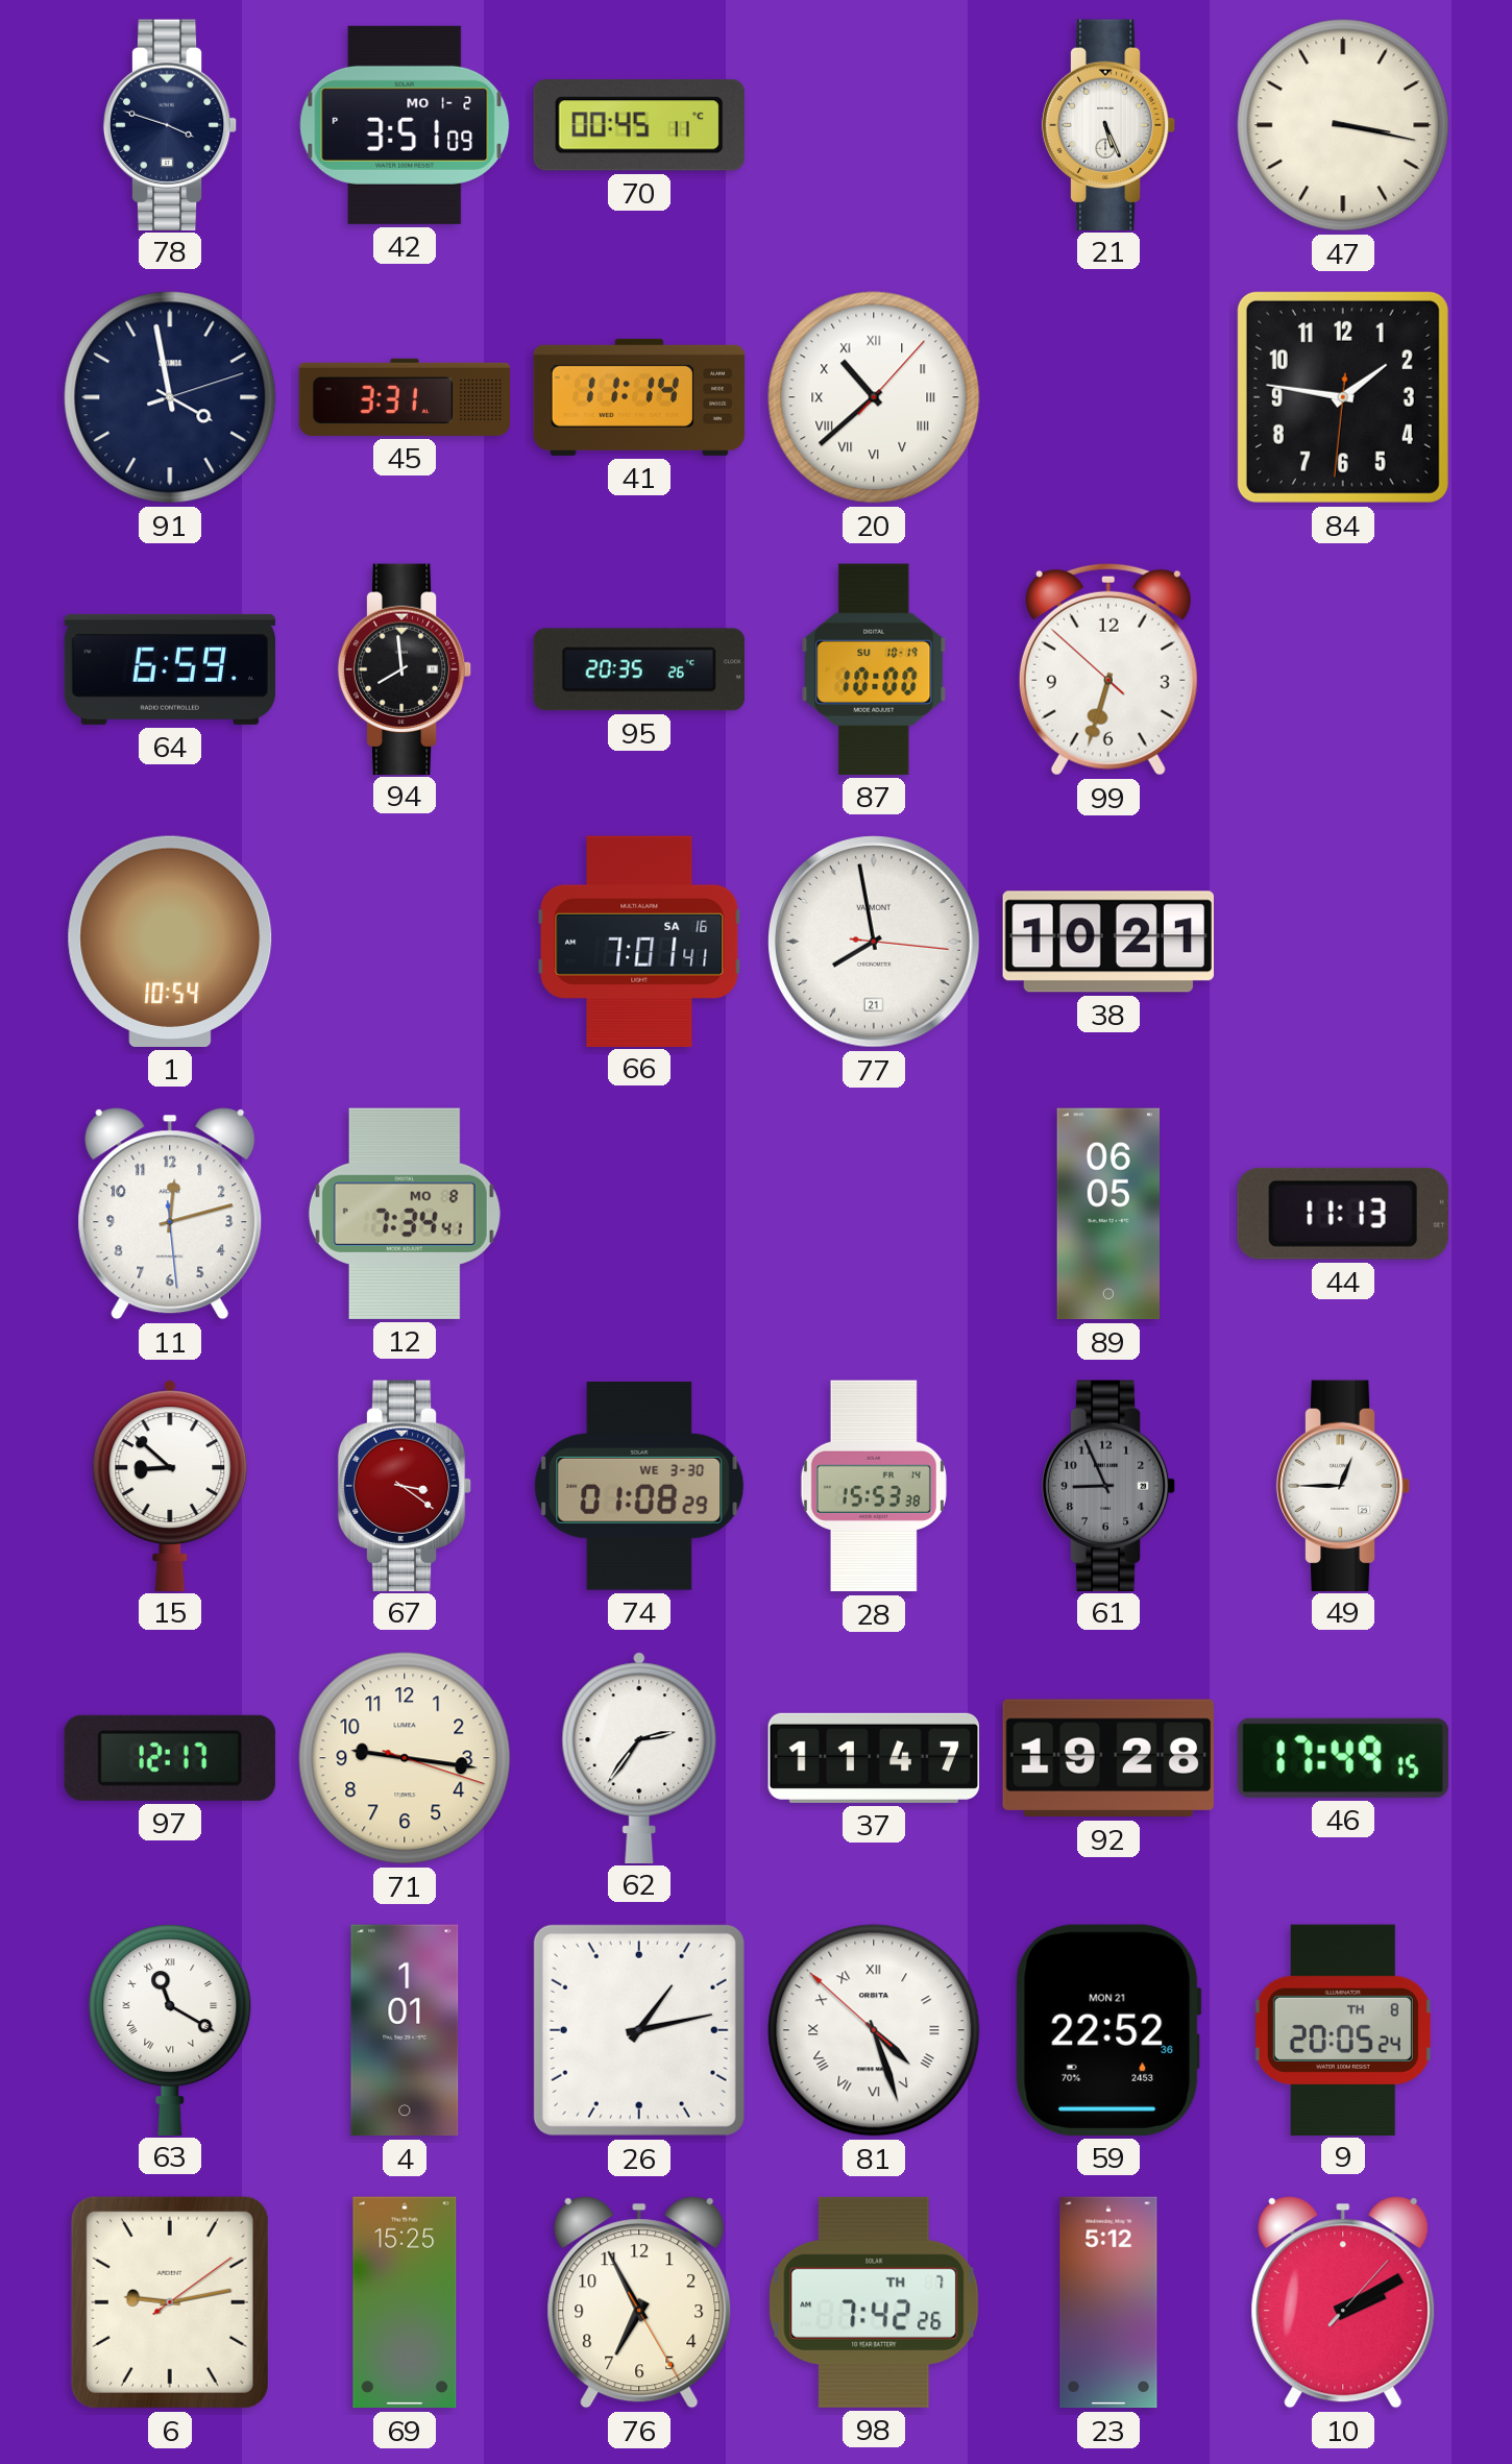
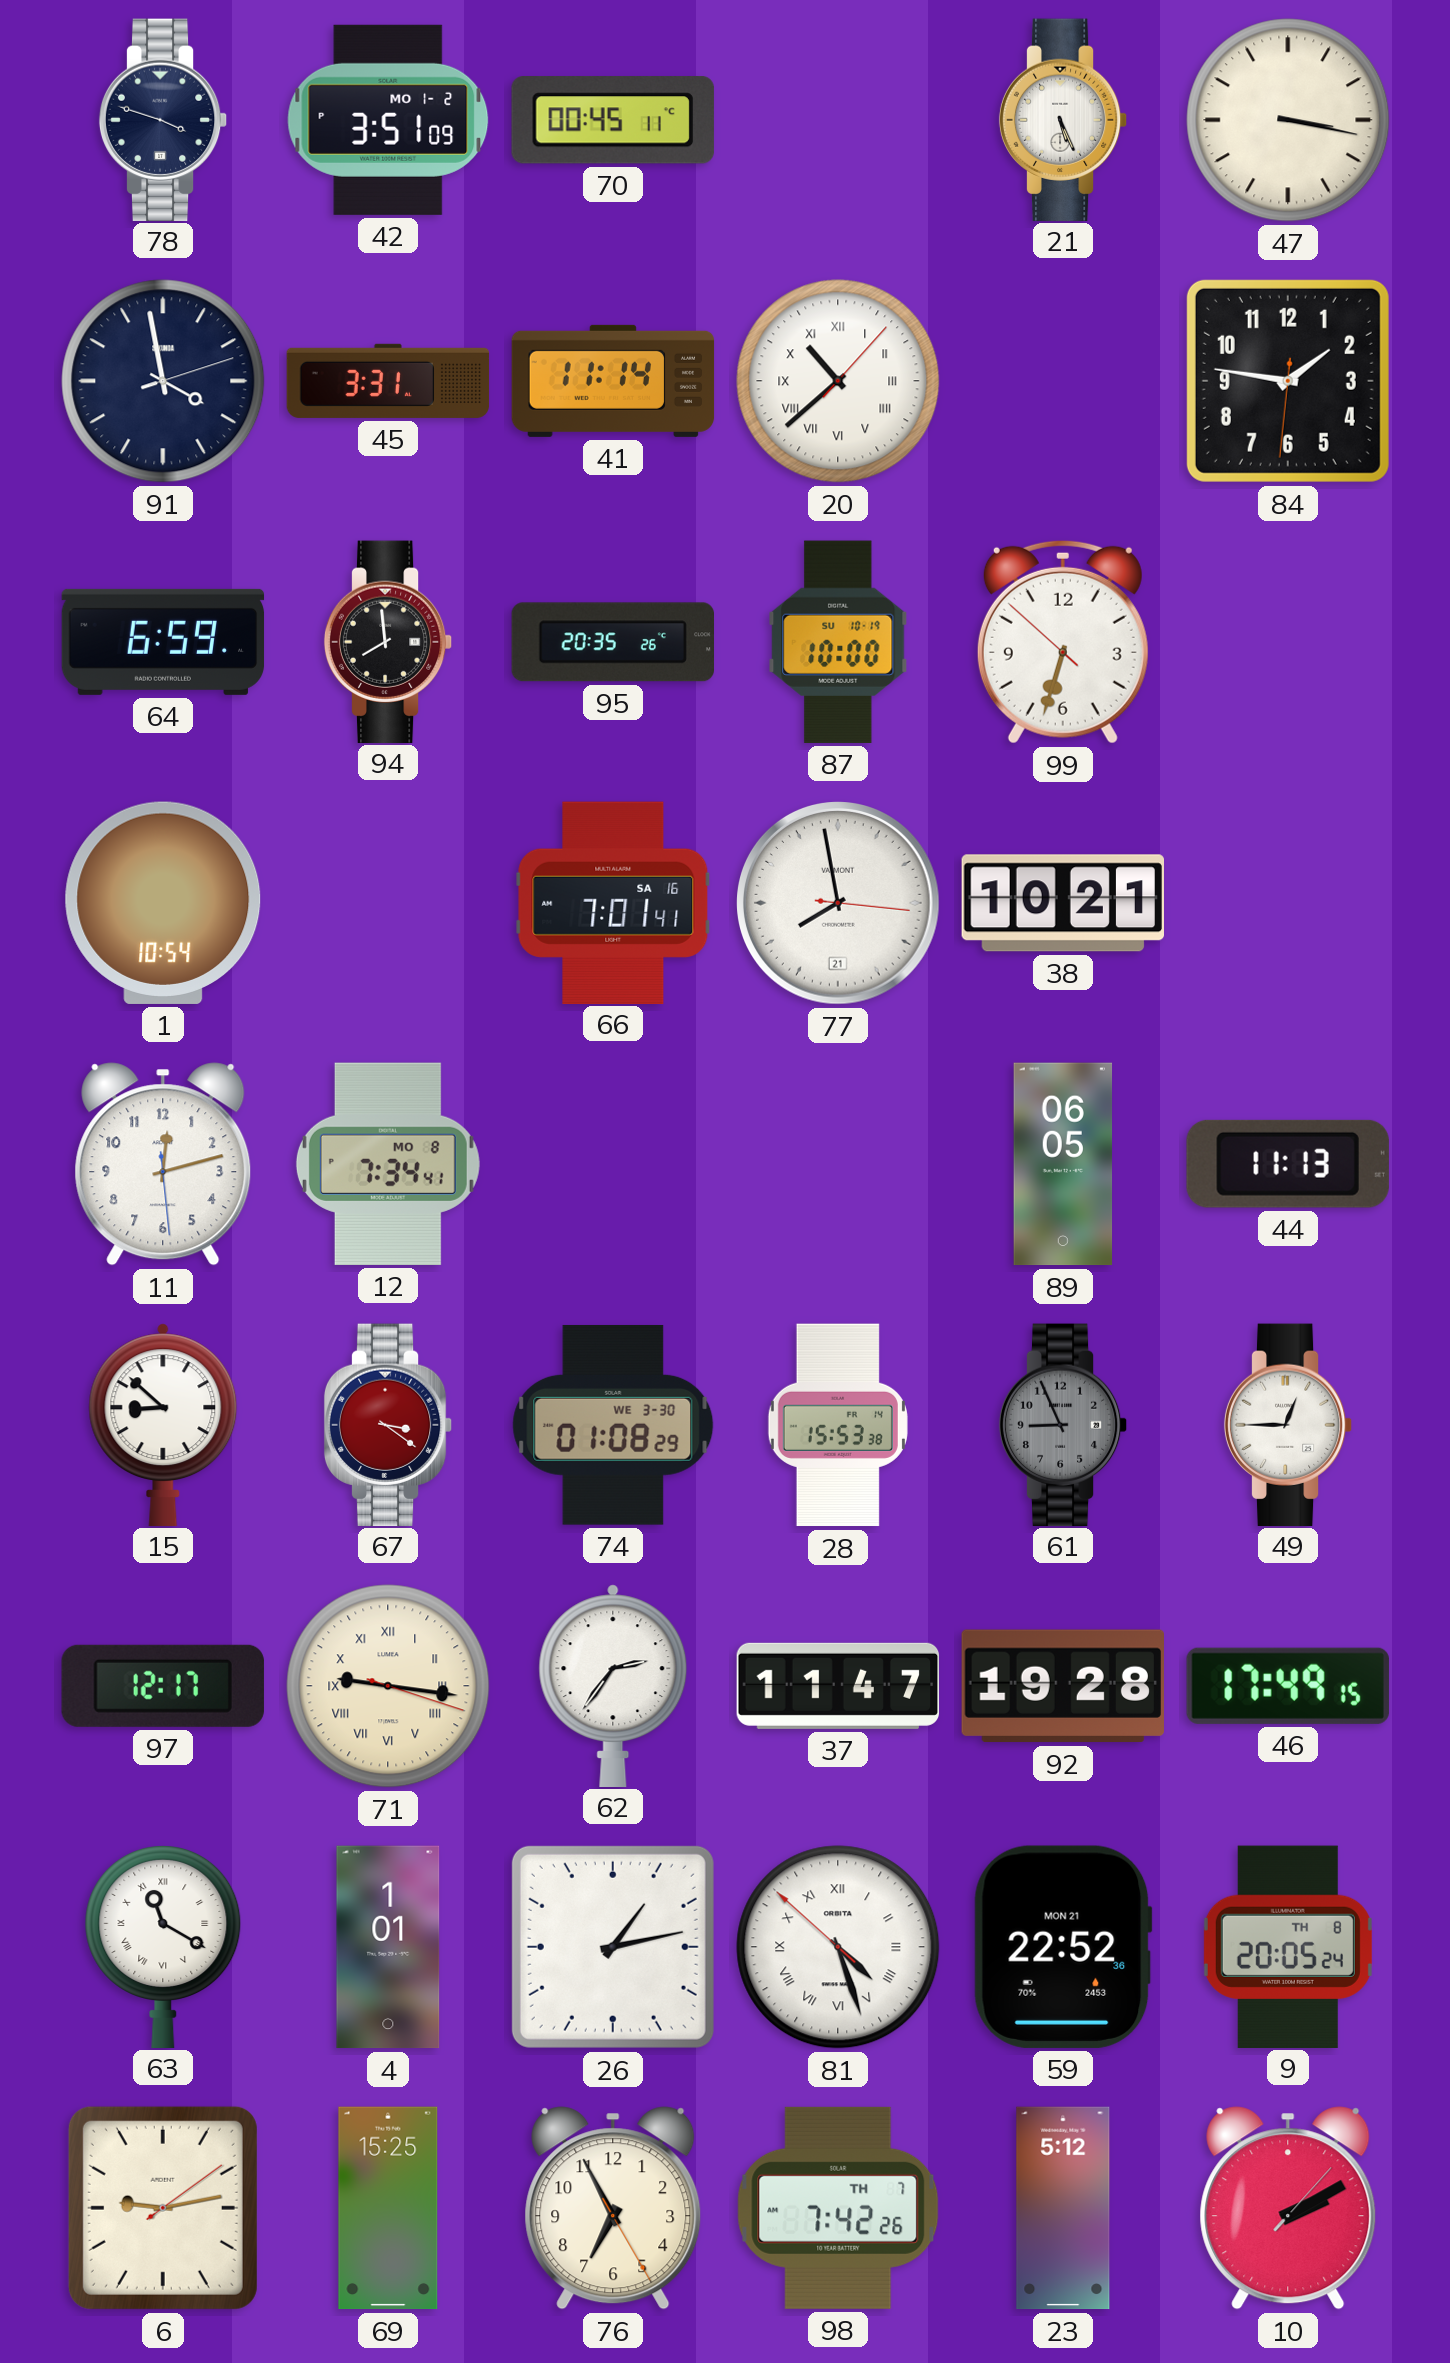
71 numerals: Arabic -> Roman (388, 1686)
